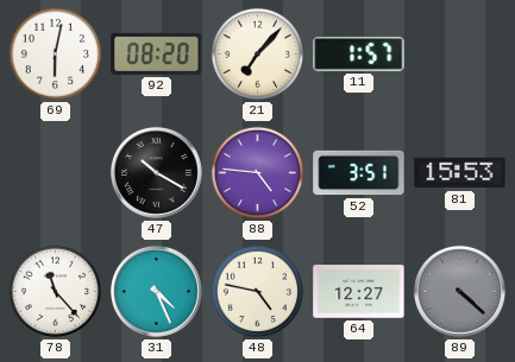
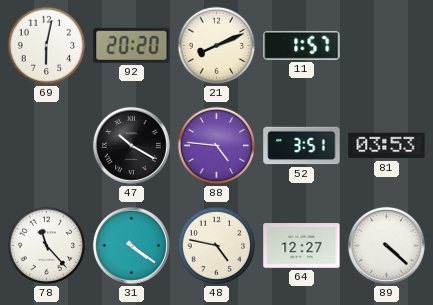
92: 08:20 -> 20:20 (132, 45)
21: 7:07 -> 8:11 (217, 46)
81: 15:53 -> 03:53 (387, 146)
31: 4:26 -> 4:21 (131, 245)
89 dial: grey -> white (386, 245)
